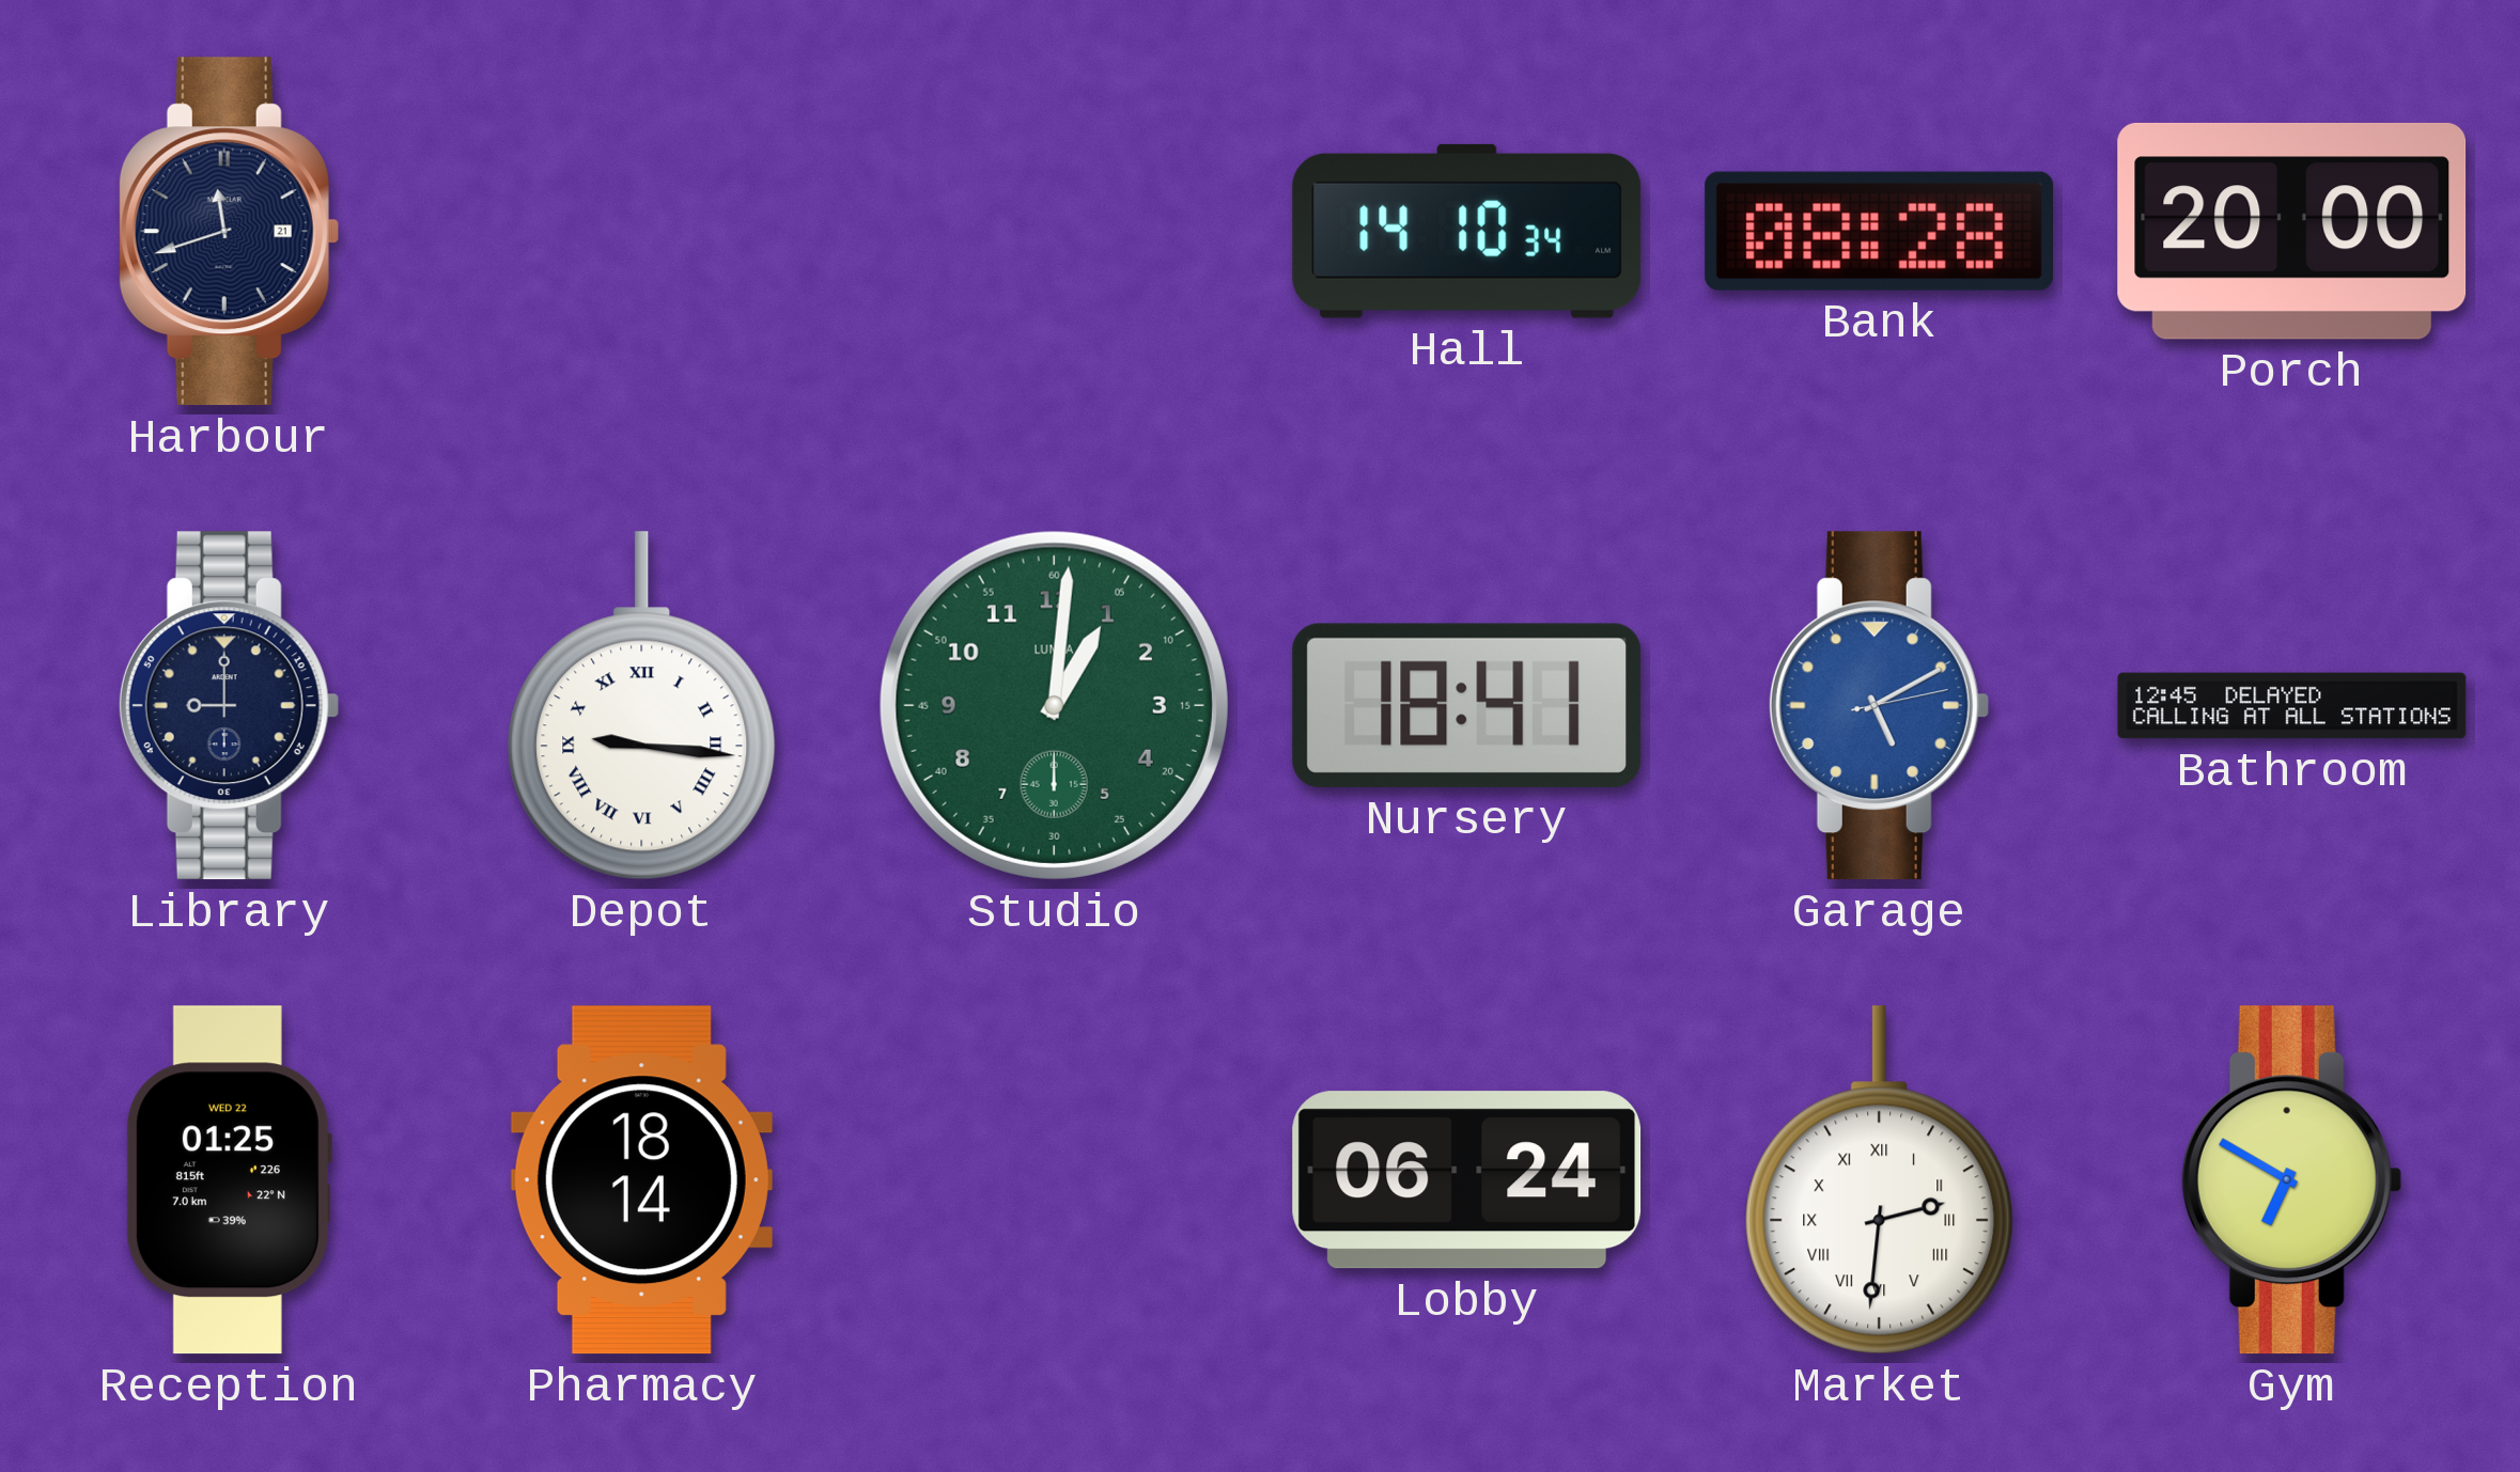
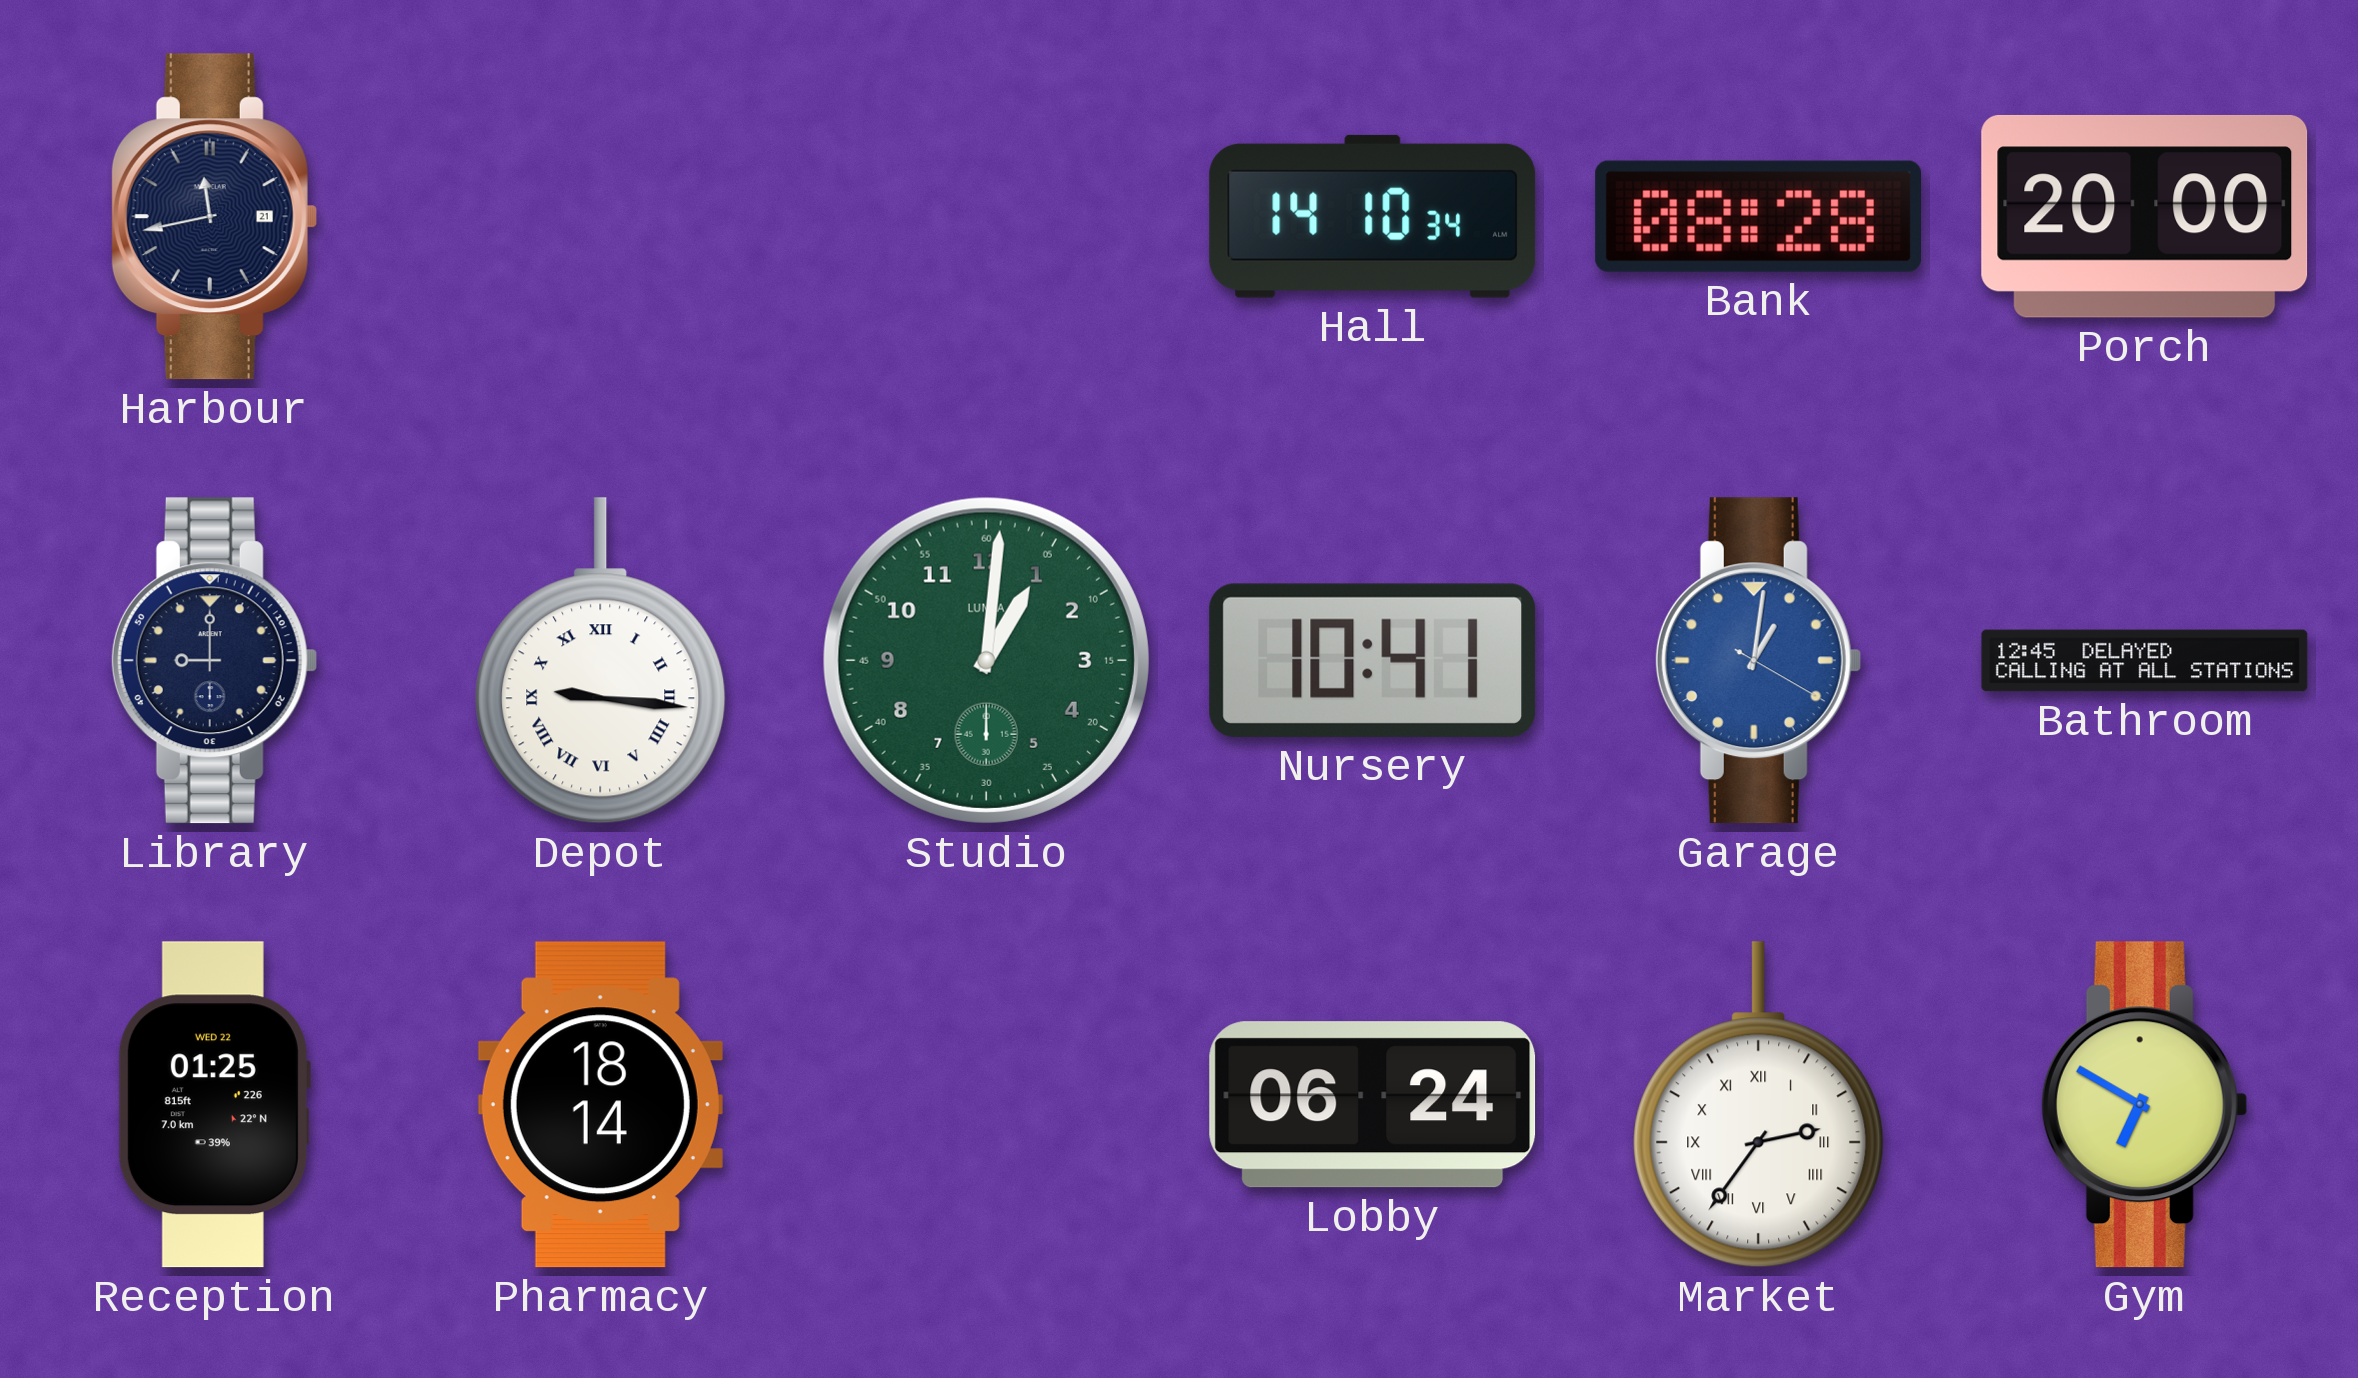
Harbour: 11:42 -> 11:43 (214, 217)
Nursery: 18:41 -> 10:41 (1373, 660)
Garage: 5:10 -> 1:01 (1758, 661)
Market: 2:31 -> 2:36 (1759, 1105)
